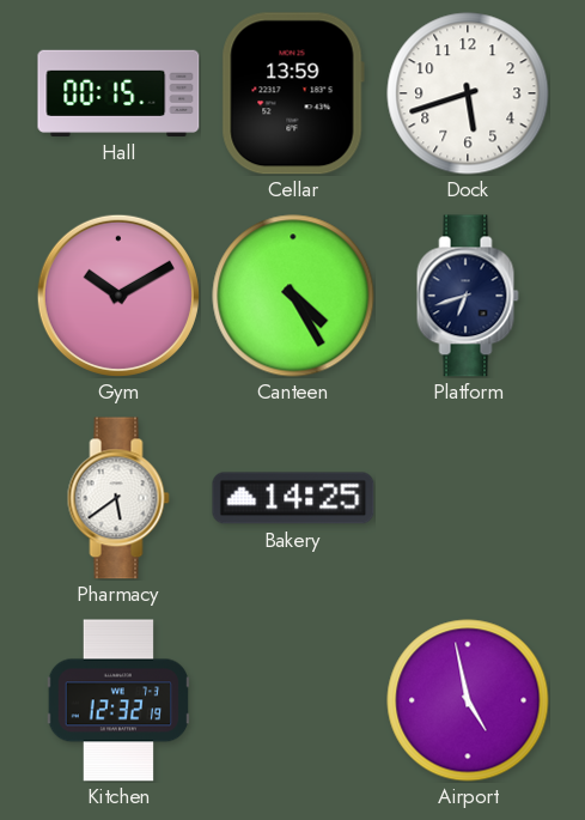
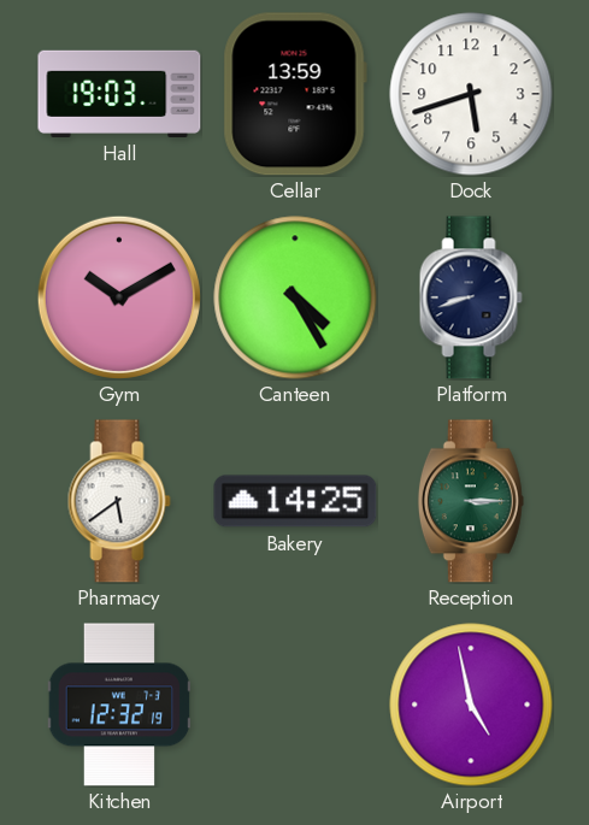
Hall: 00:15 -> 19:03 (119, 94)
Platform: 6:42 -> 8:42 (471, 297)
Reception: none -> 3:15 (471, 501)
